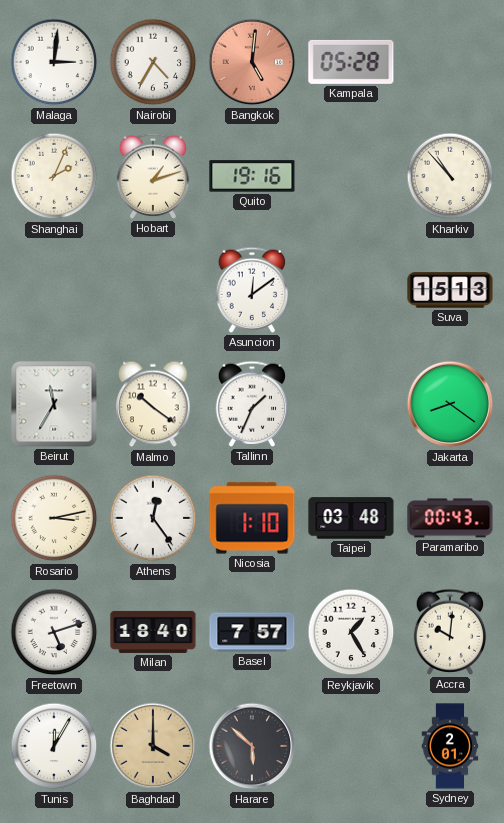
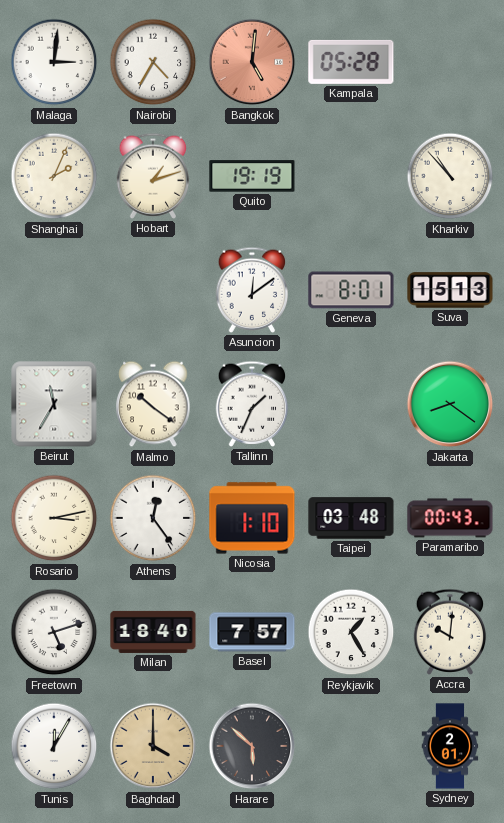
Quito: 19:16 -> 19:19 (252, 176)
Geneva: none -> 8:01 (351, 290)
